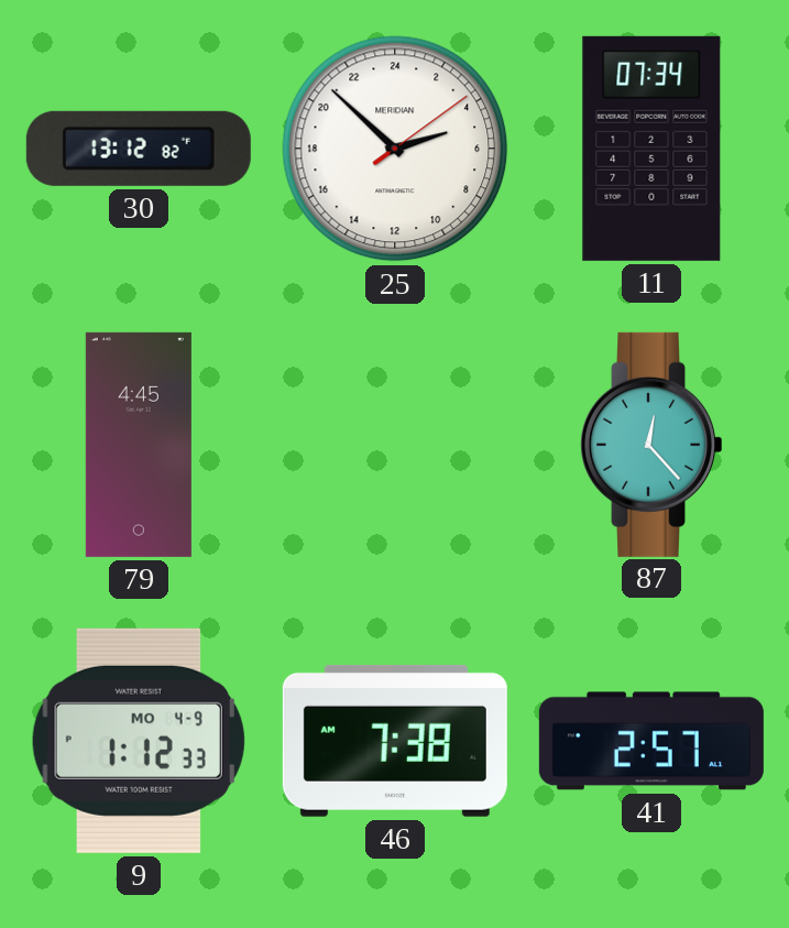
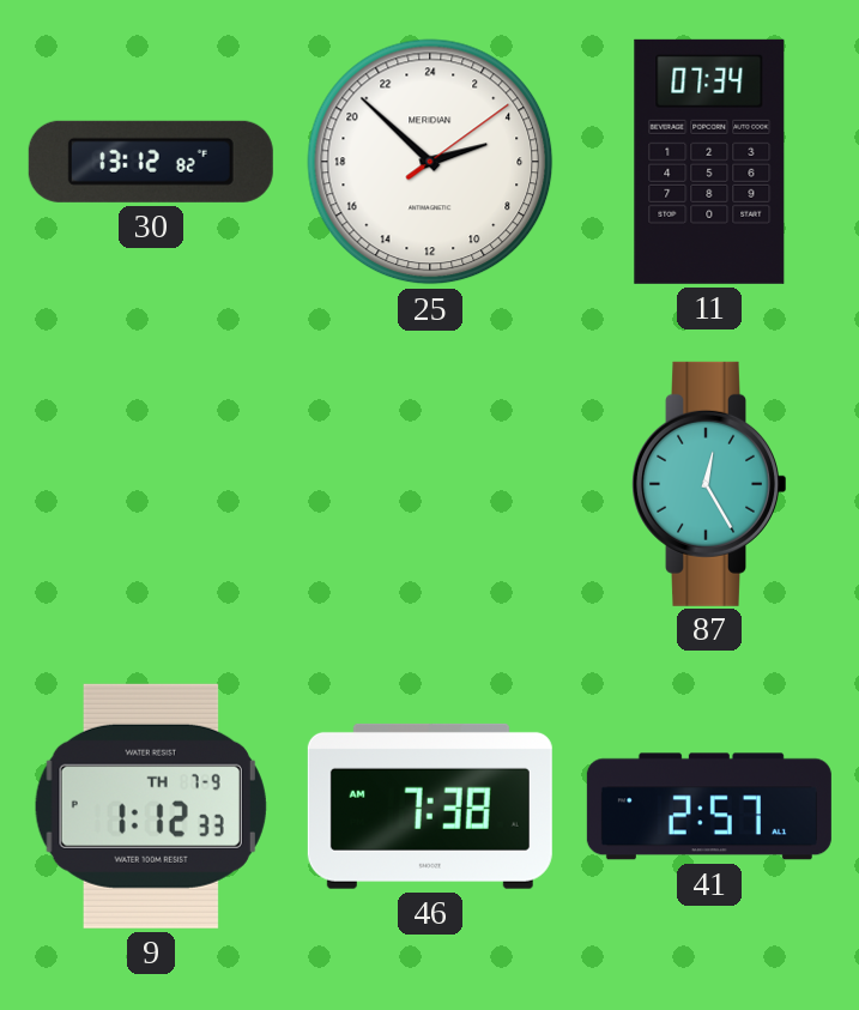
79: 4:45 -> none (139, 445)
87: 12:23 -> 12:25 (708, 484)
9 date: MO 4-9 -> TH 7-9 (151, 806)
